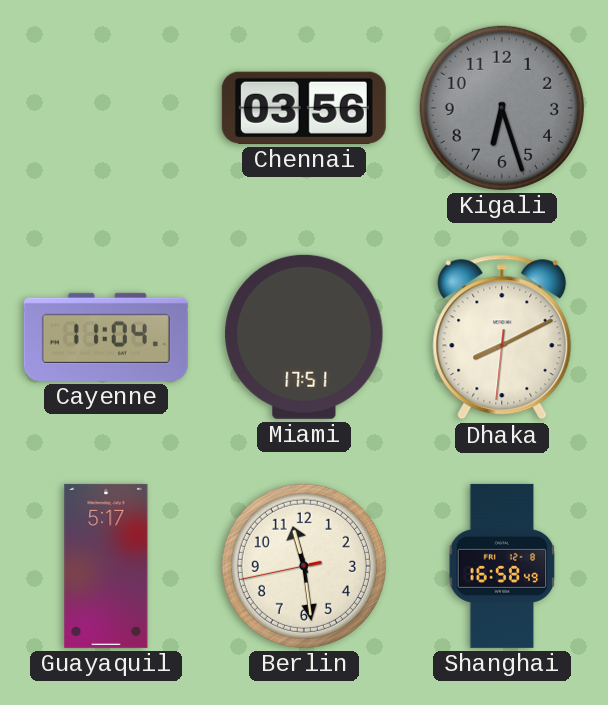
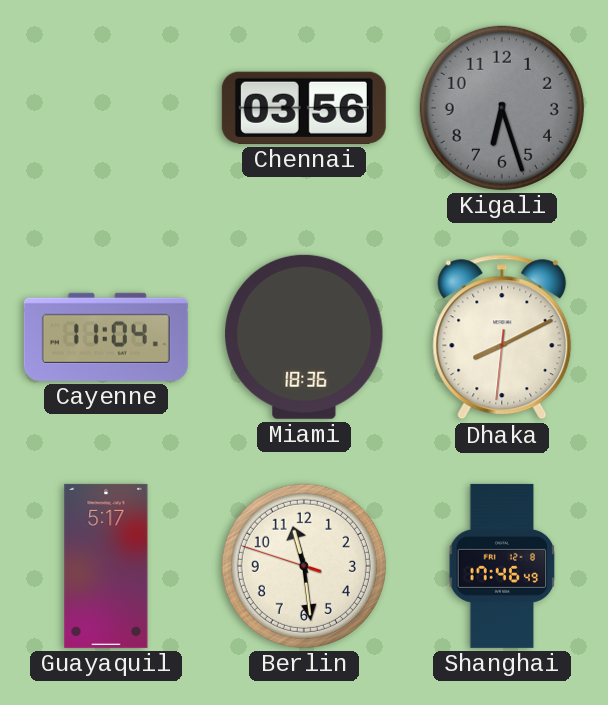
Miami: 17:51 -> 18:36 (304, 337)
Berlin: 11:28:43 -> 11:28:48 (304, 566)
Shanghai: 16:58 -> 17:46 (502, 566)
